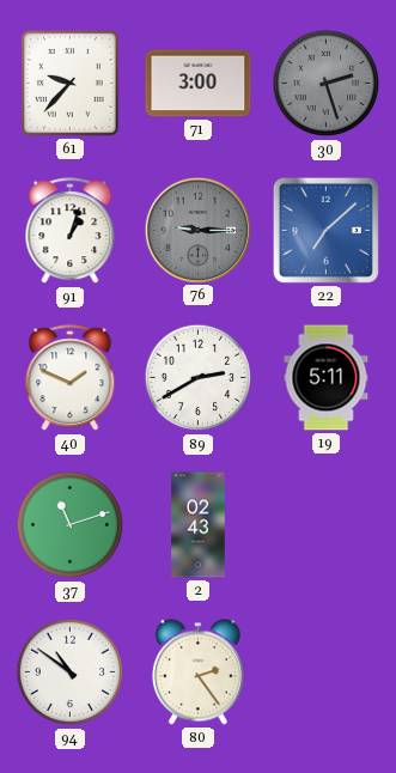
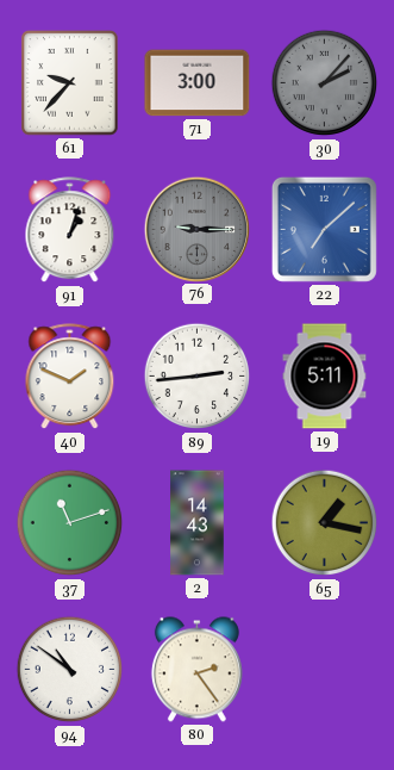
30: 2:27 -> 2:07 (325, 83)
89: 2:40 -> 2:44 (198, 377)
2: 02:43 -> 14:43 (198, 523)
65: none -> 1:17 (325, 523)
